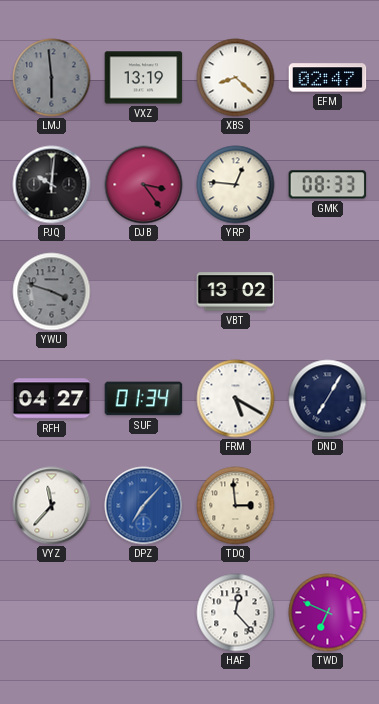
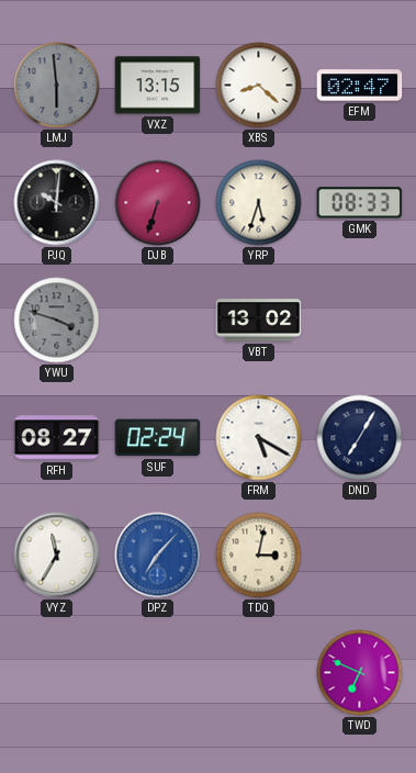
VXZ: 13:19 -> 13:15 (158, 86)
DJB: 3:24 -> 6:33 (158, 203)
YRP: 12:46 -> 5:33 (259, 203)
RFH: 04:27 -> 08:27 (57, 438)
SUF: 01:34 -> 02:24 (158, 438)
VYZ: 11:37 -> 11:35 (57, 556)
TDQ: 2:59 -> 3:02 (259, 556)
HAF: 12:23 -> none (236, 613)
